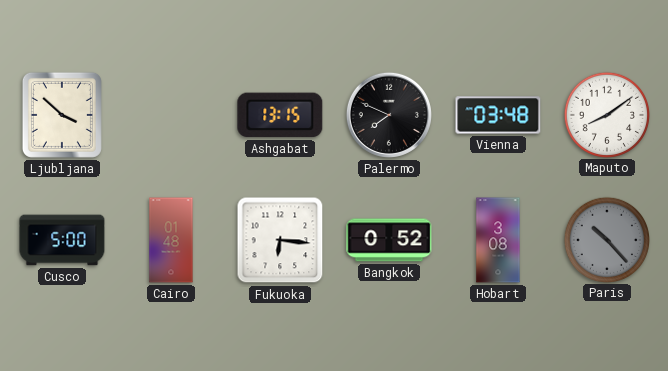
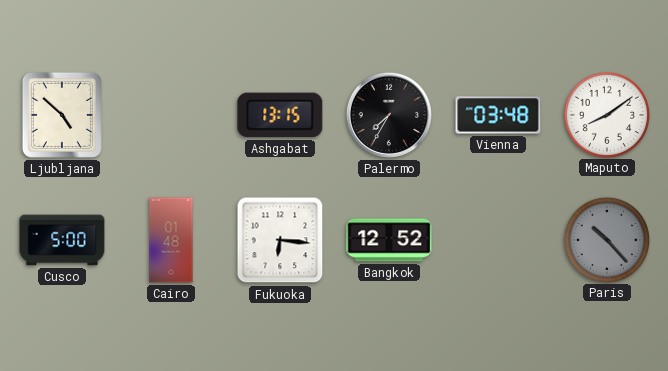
Ljubljana: 3:52 -> 4:52 (62, 115)
Palermo: 7:49 -> 7:35 (389, 115)
Bangkok: 0:52 -> 12:52 (389, 240)
Hobart: 3:08 -> none (498, 240)
